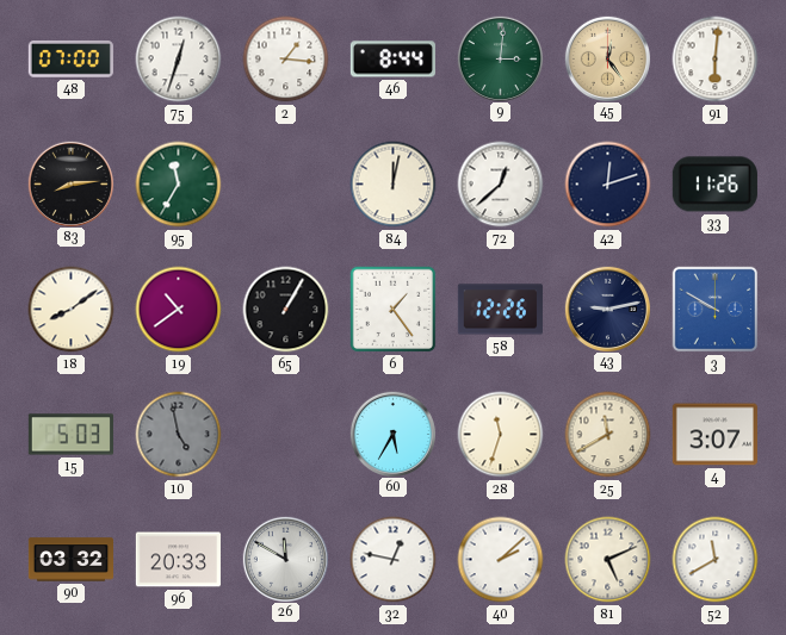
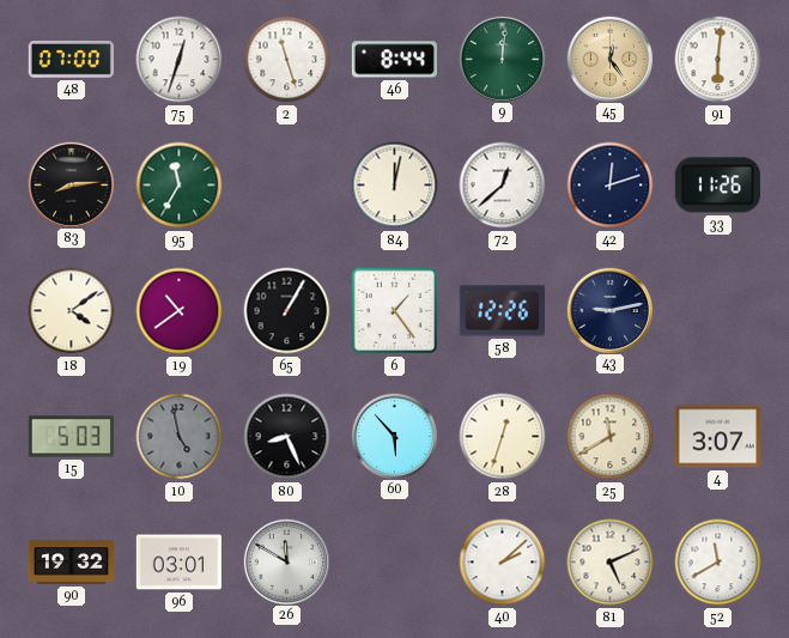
2: 1:16 -> 11:27 (287, 60)
9: 3:01 -> 12:01 (502, 59)
18: 8:09 -> 4:09 (72, 311)
3: 9:50 -> none (716, 310)
80: none -> 8:26 (287, 437)
60: 5:35 -> 5:53 (394, 436)
28: 11:33 -> 12:33 (503, 437)
90: 03:32 -> 19:32 (71, 563)
96: 20:33 -> 03:01 (178, 563)
32: 12:47 -> none (394, 560)
